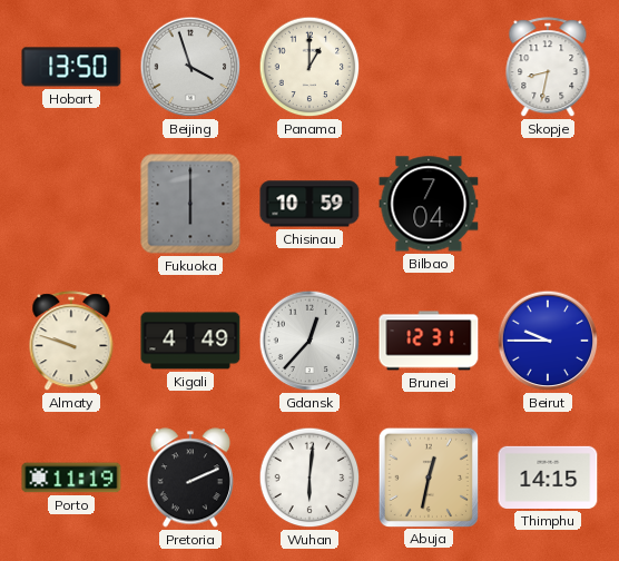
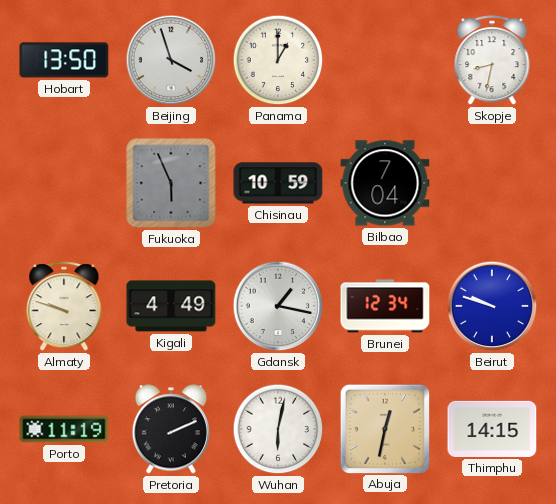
Fukuoka: 6:00 -> 5:56 (171, 183)
Gdansk: 12:37 -> 1:17 (278, 306)
Brunei: 12:31 -> 12:34 (385, 306)
Beirut: 9:45 -> 9:48 (492, 306)
Wuhan: 6:01 -> 6:02 (278, 429)
